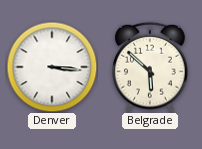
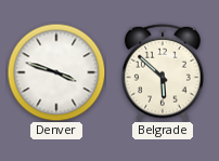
Denver: 3:16 -> 3:48 (56, 72)
